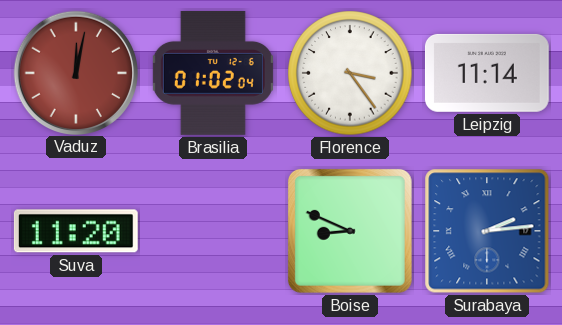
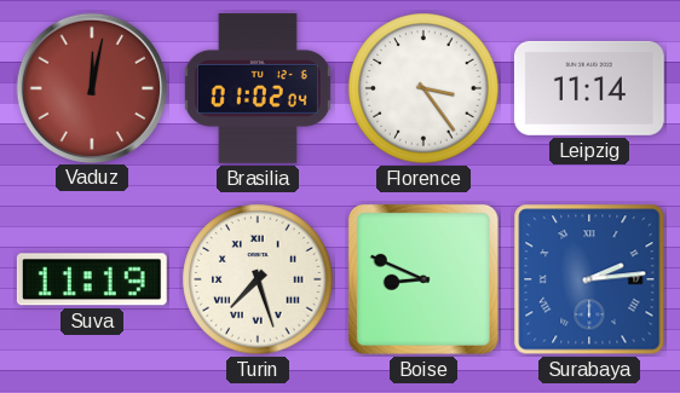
Suva: 11:20 -> 11:19 (92, 279)
Turin: none -> 7:27 (258, 279)
